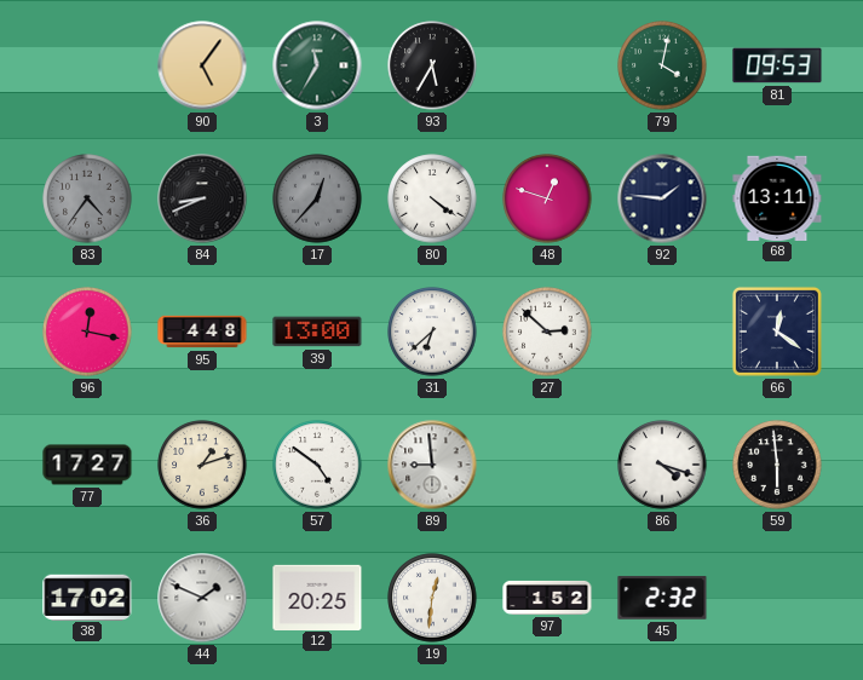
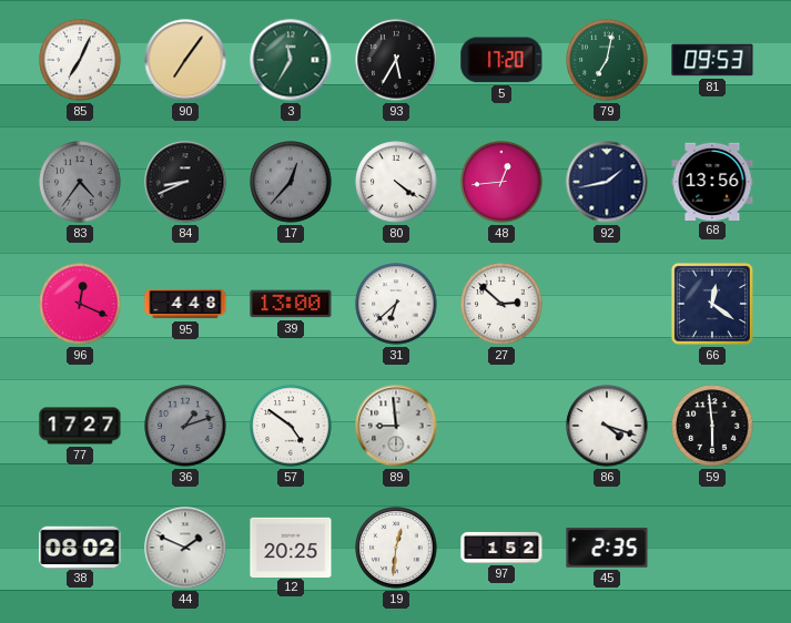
85: none -> 7:04 (80, 60)
90: 5:06 -> 7:06 (185, 60)
5: none -> 17:20 (501, 60)
79: 4:02 -> 7:02 (607, 60)
48: 12:48 -> 12:44 (501, 182)
92: 1:46 -> 1:43 (607, 182)
68: 13:11 -> 13:56 (712, 181)
96: 12:17 -> 12:19 (80, 304)
36 dial: cream -> grey (185, 426)
38: 17:02 -> 08:02 (80, 547)
45: 2:32 -> 2:35 (607, 548)
